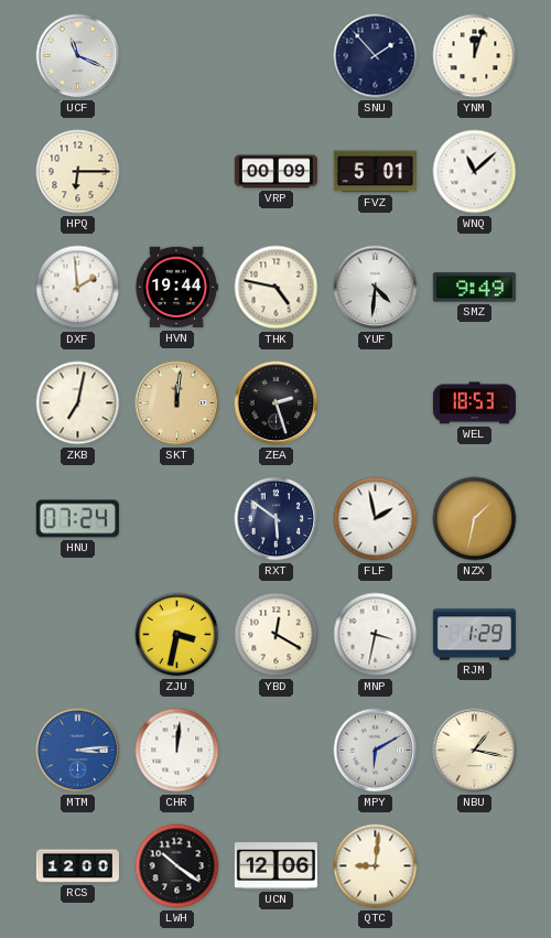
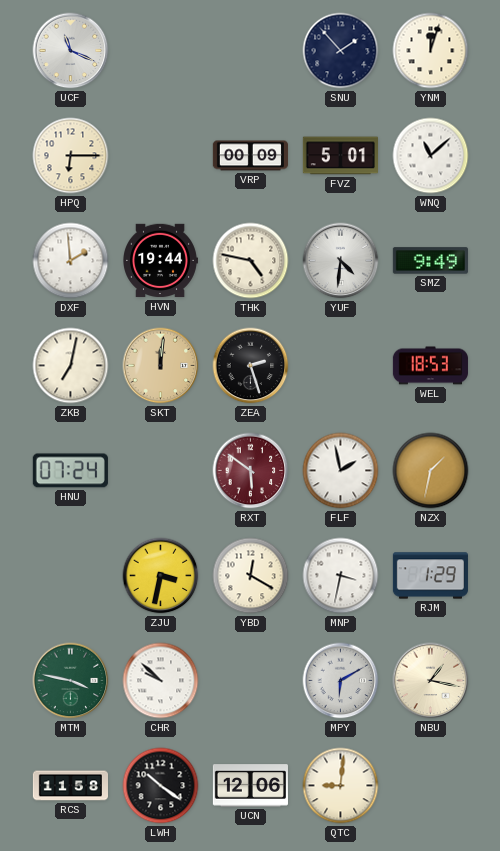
RXT dial: navy -> burgundy (251, 471)
MTM: 3:14 -> 3:47 (71, 681)
MTM dial: blue -> green (71, 681)
CHR: 12:01 -> 9:52 (161, 681)
RCS: 12:00 -> 11:58 (70, 786)
